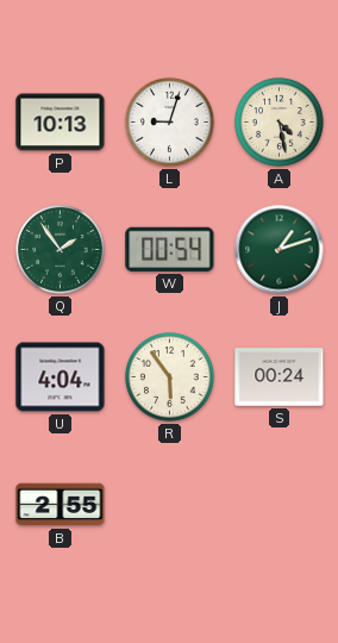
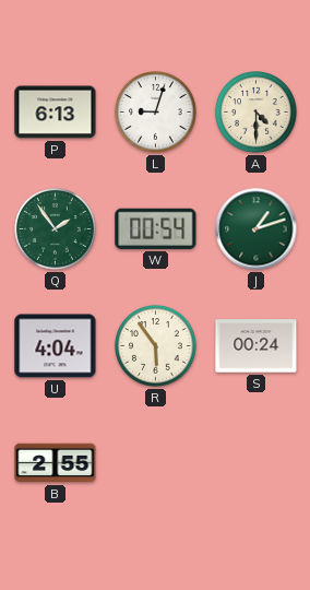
P: 10:13 -> 6:13 (56, 113)
A: 4:28 -> 4:30 (257, 113)
